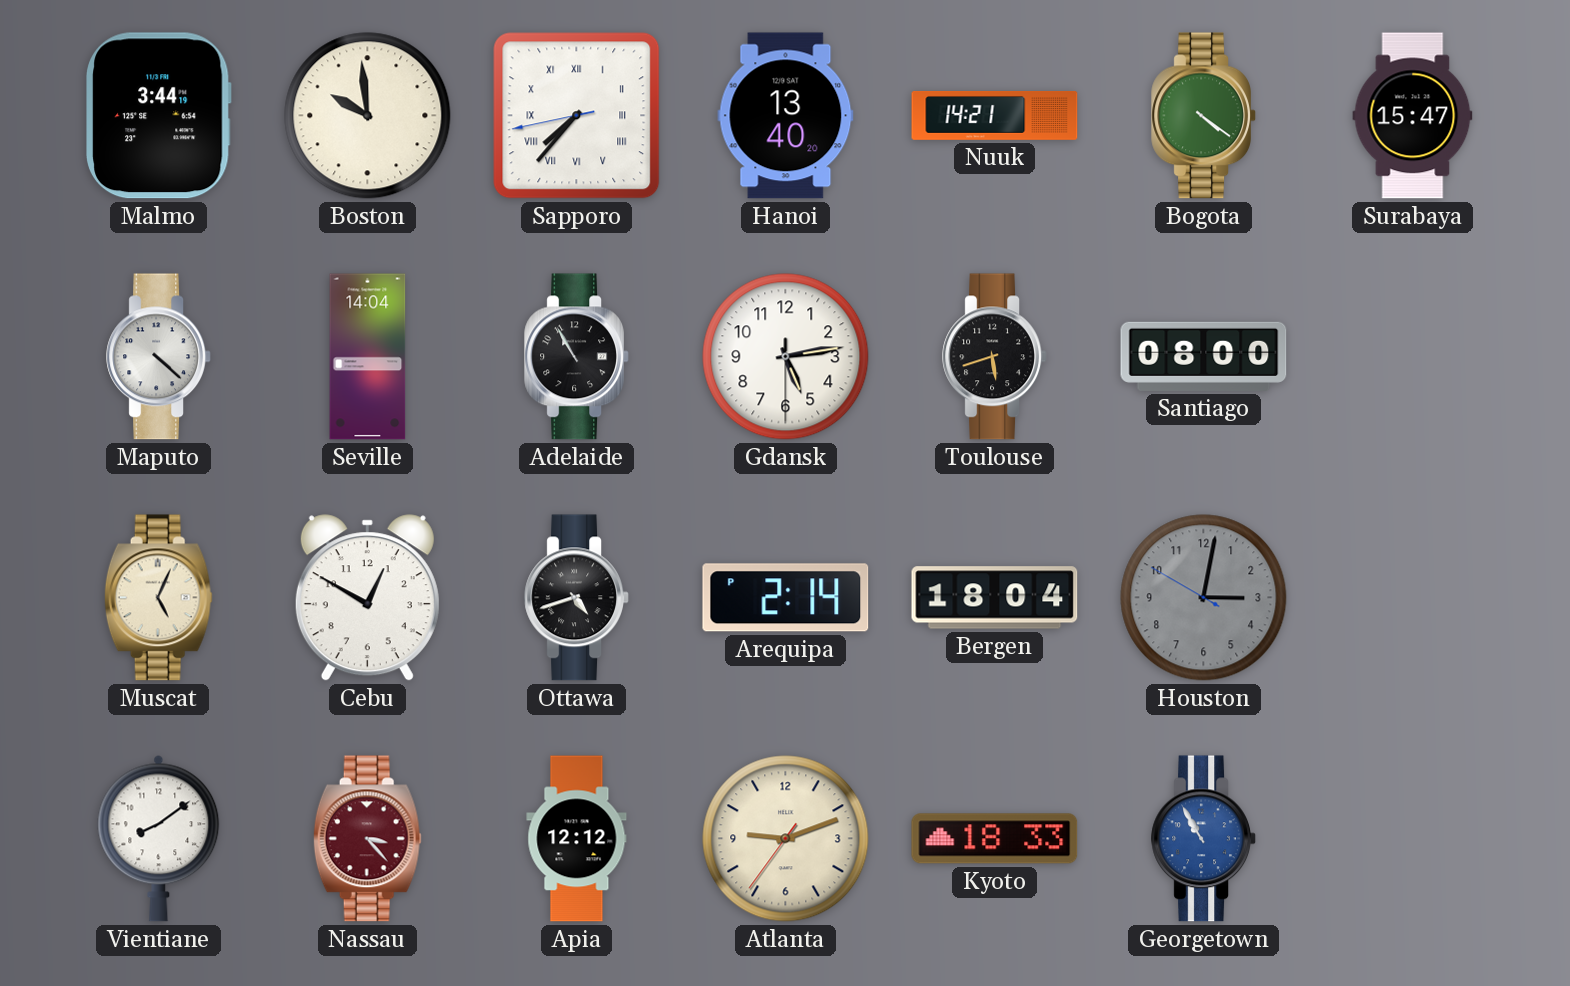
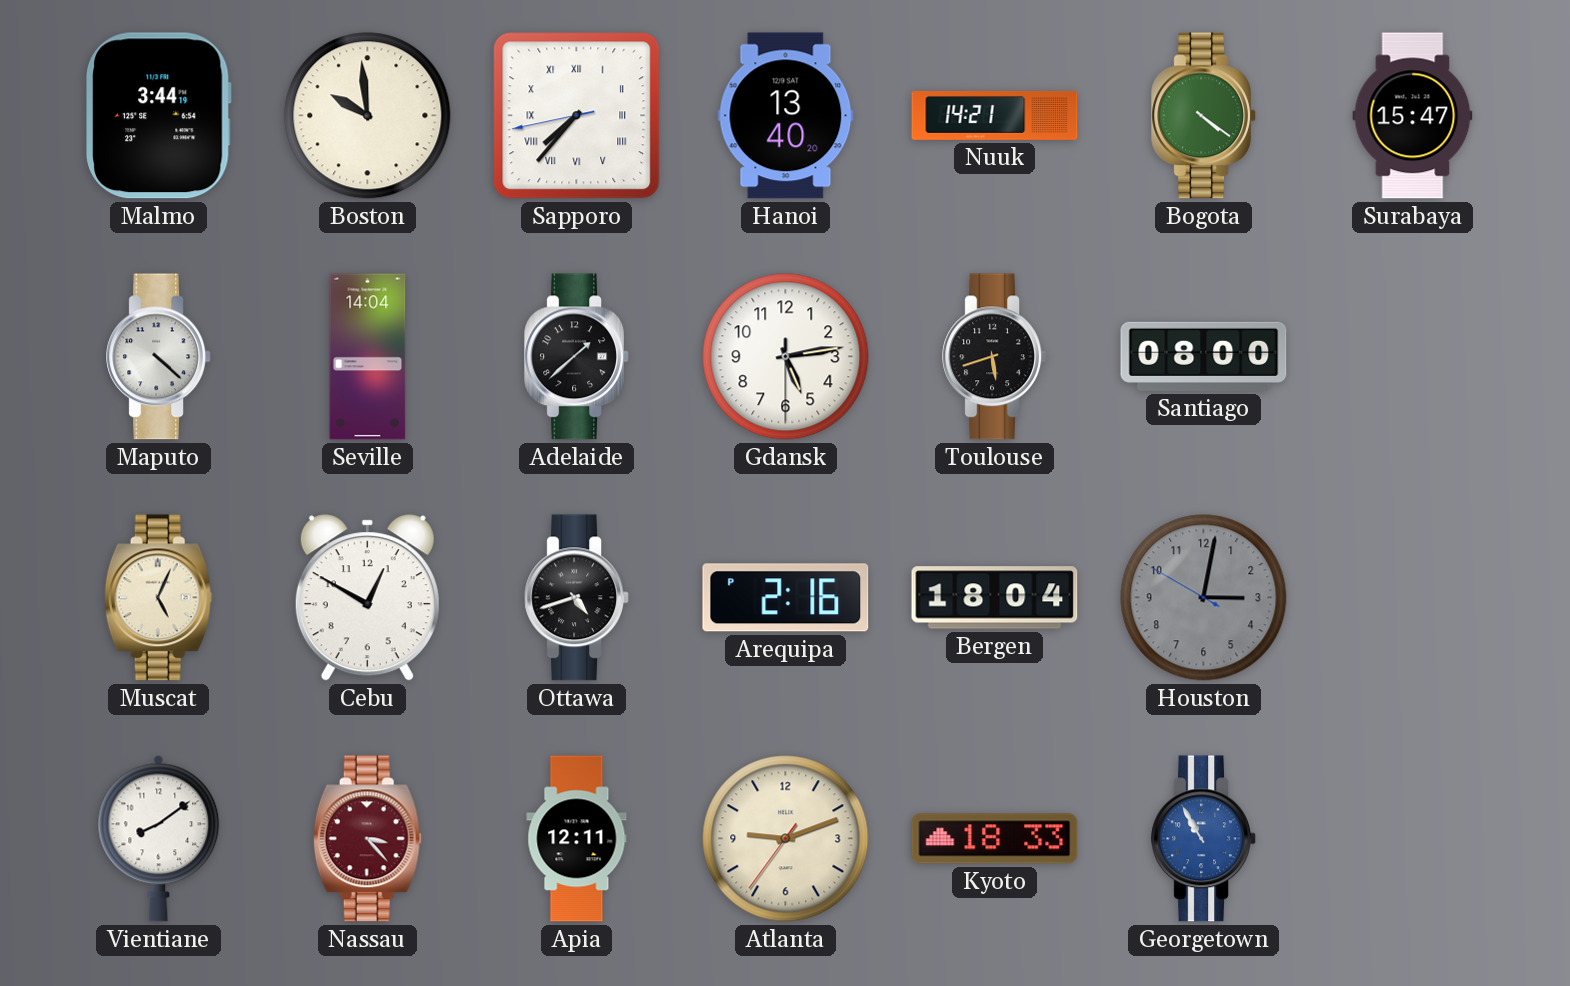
Adelaide: 10:55 -> 1:38 (577, 357)
Arequipa: 2:14 -> 2:16 (786, 598)
Apia: 12:12 -> 12:11 (577, 839)
